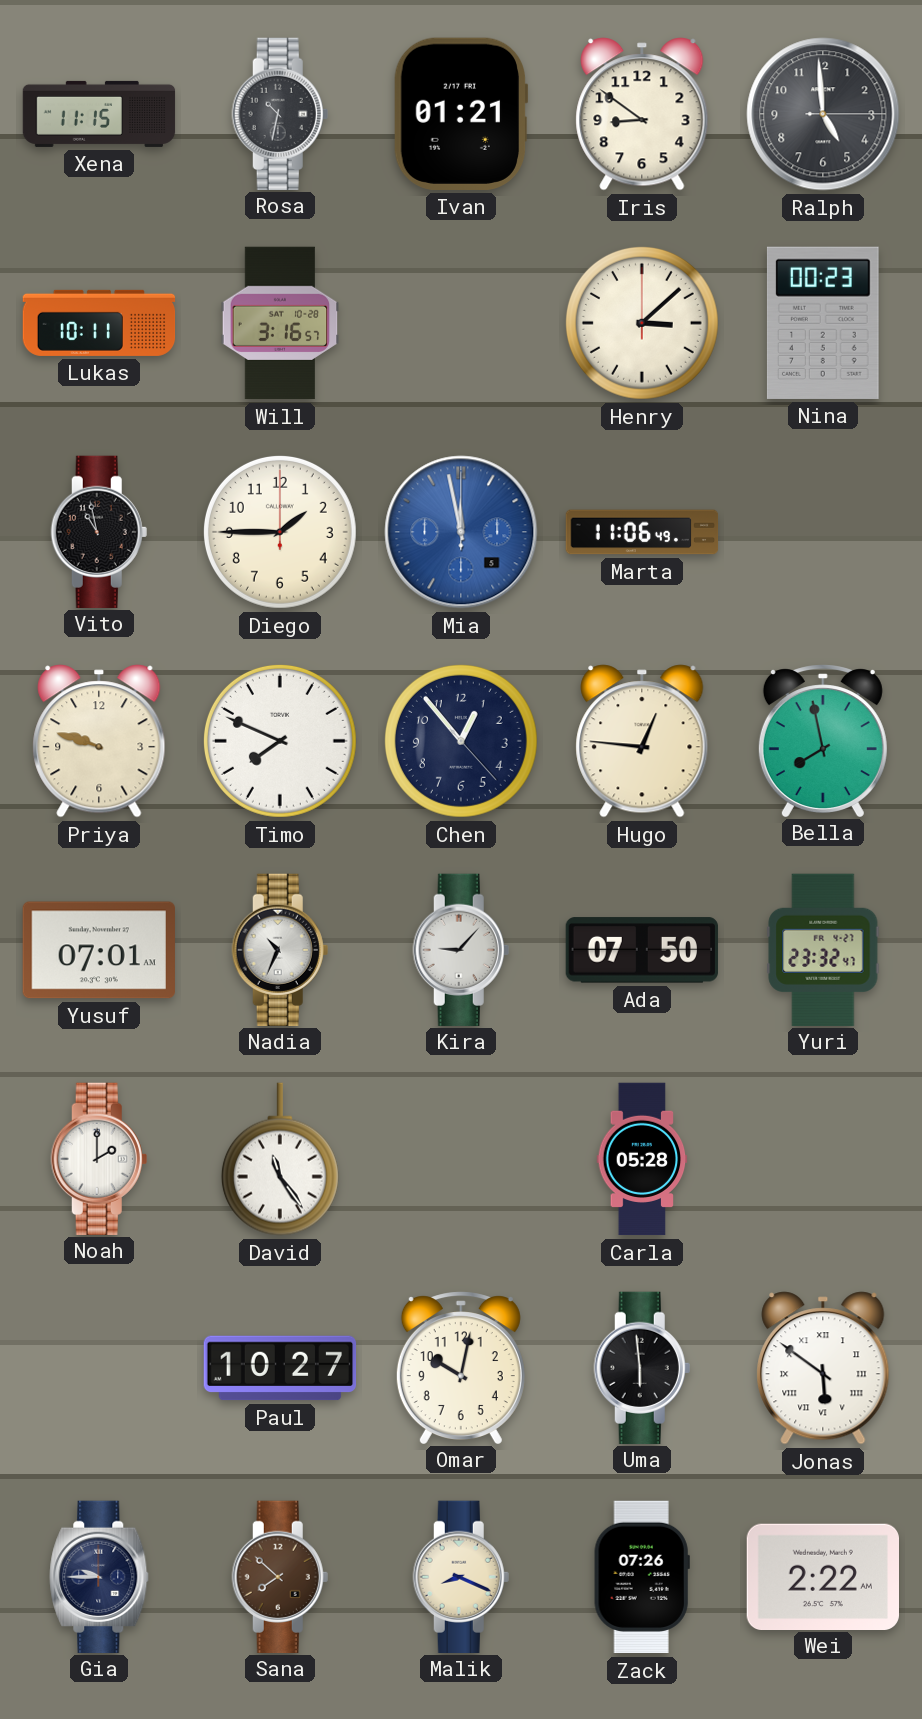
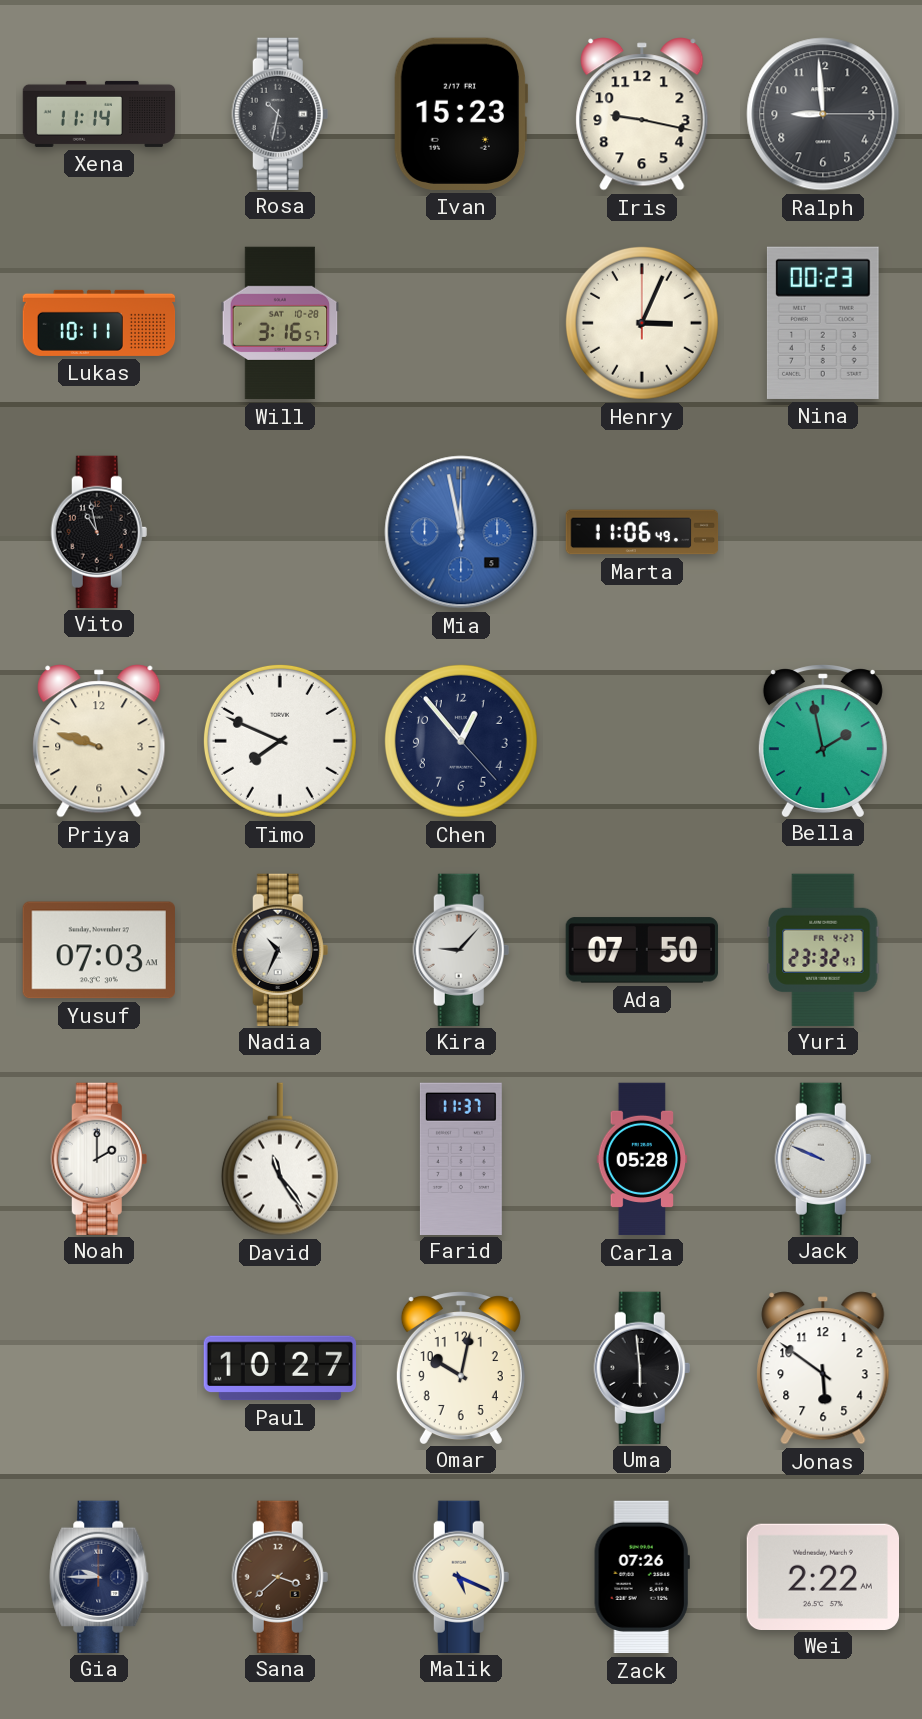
Xena: 11:15 -> 11:14 (99, 114)
Ivan: 01:21 -> 15:23 (461, 114)
Iris: 8:51 -> 9:17 (642, 114)
Ralph: 4:59 -> 8:59 (823, 114)
Henry: 3:08 -> 3:04 (642, 323)
Diego: 1:45 -> none (280, 532)
Hugo: 12:46 -> none (642, 741)
Bella: 7:58 -> 1:58 (823, 740)
Yusuf: 07:01 -> 07:03 (99, 950)
Farid: none -> 11:37 (461, 1158)
Jack: none -> 9:49 (823, 1158)
Jonas numerals: Roman -> Arabic (823, 1368)
Sana: 7:52 -> 3:38 (280, 1576)
Malik: 8:19 -> 5:19 (461, 1576)
